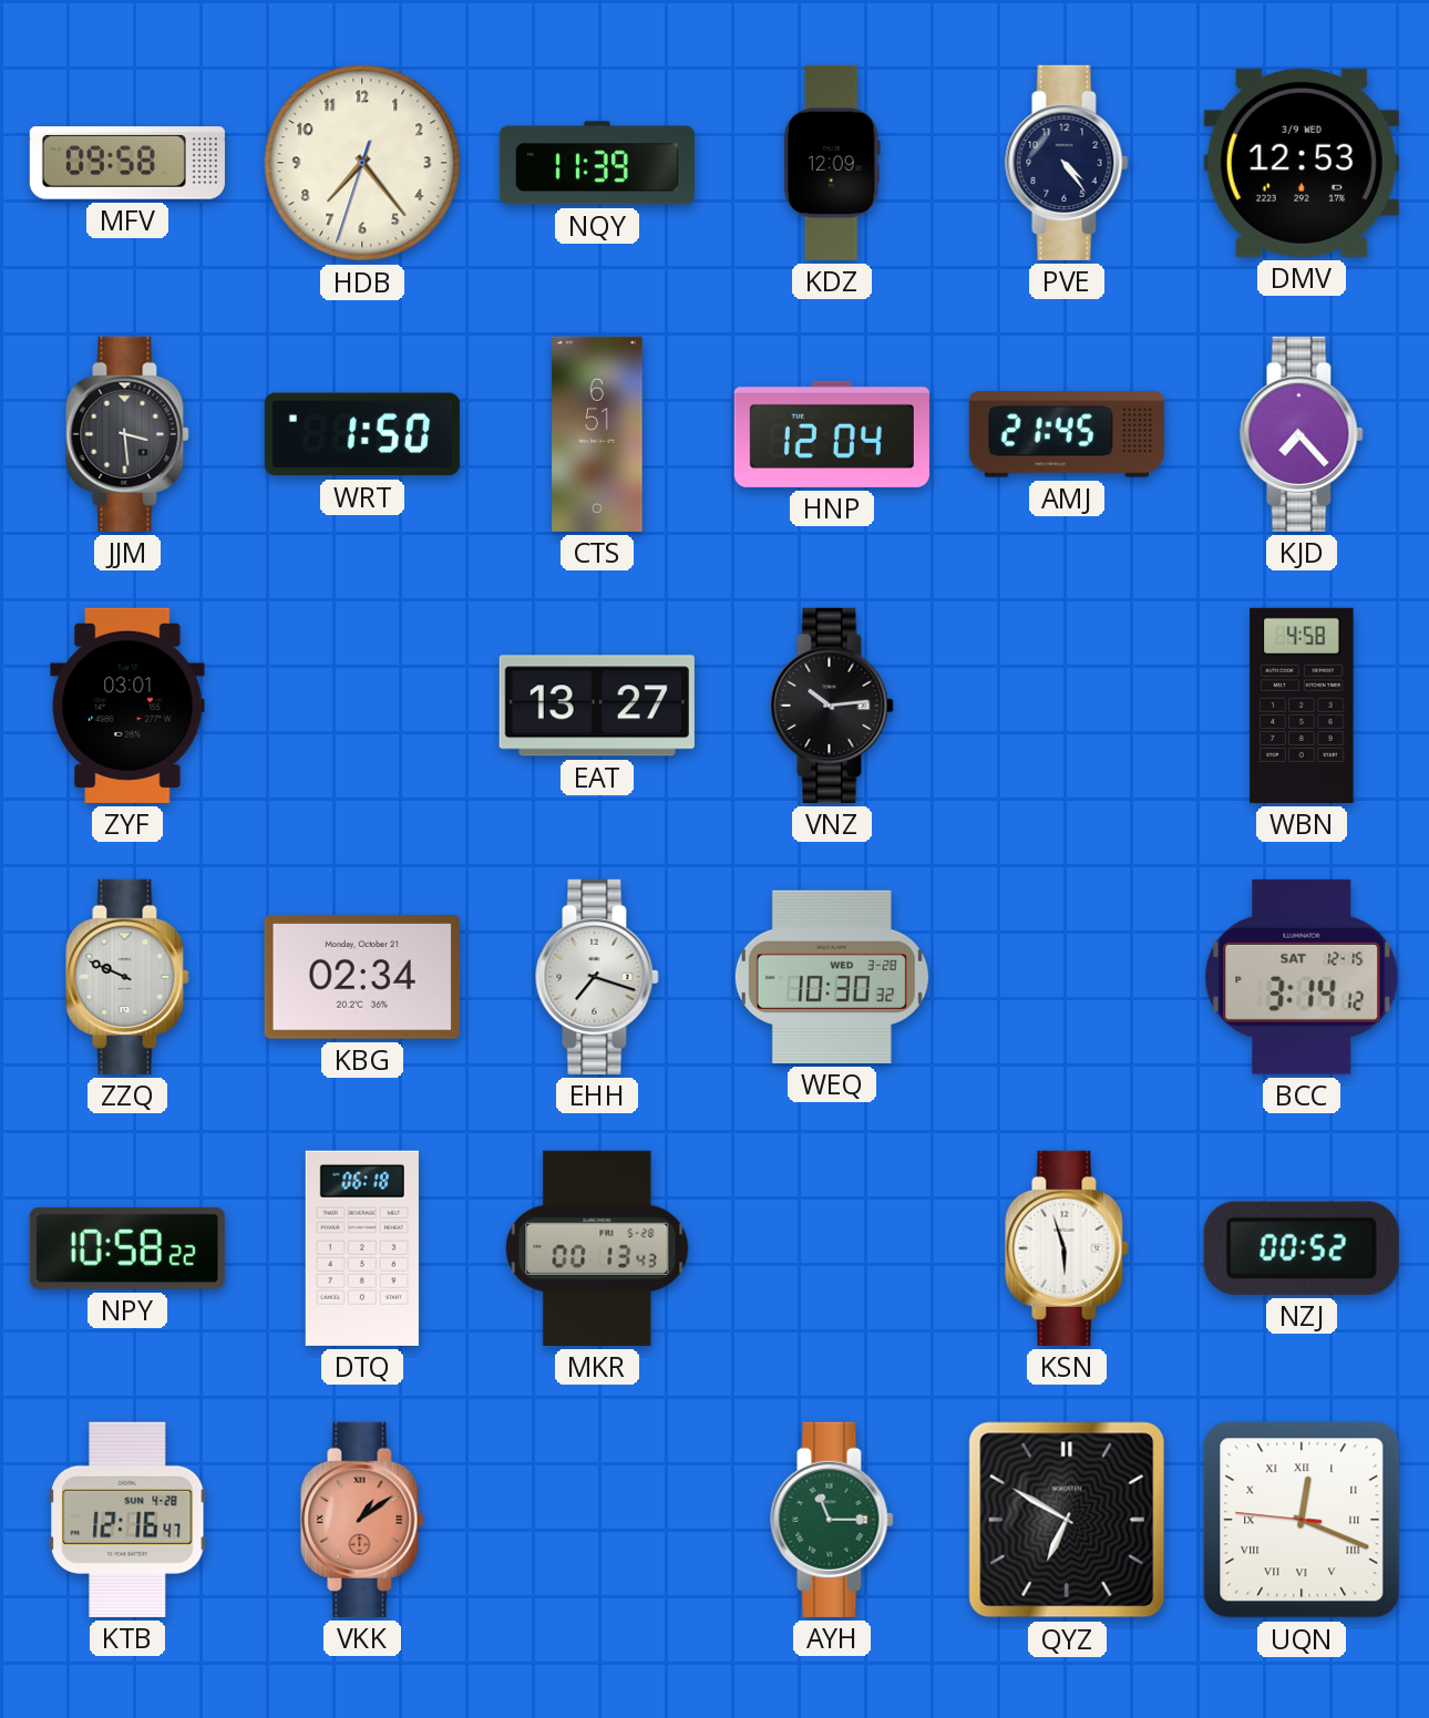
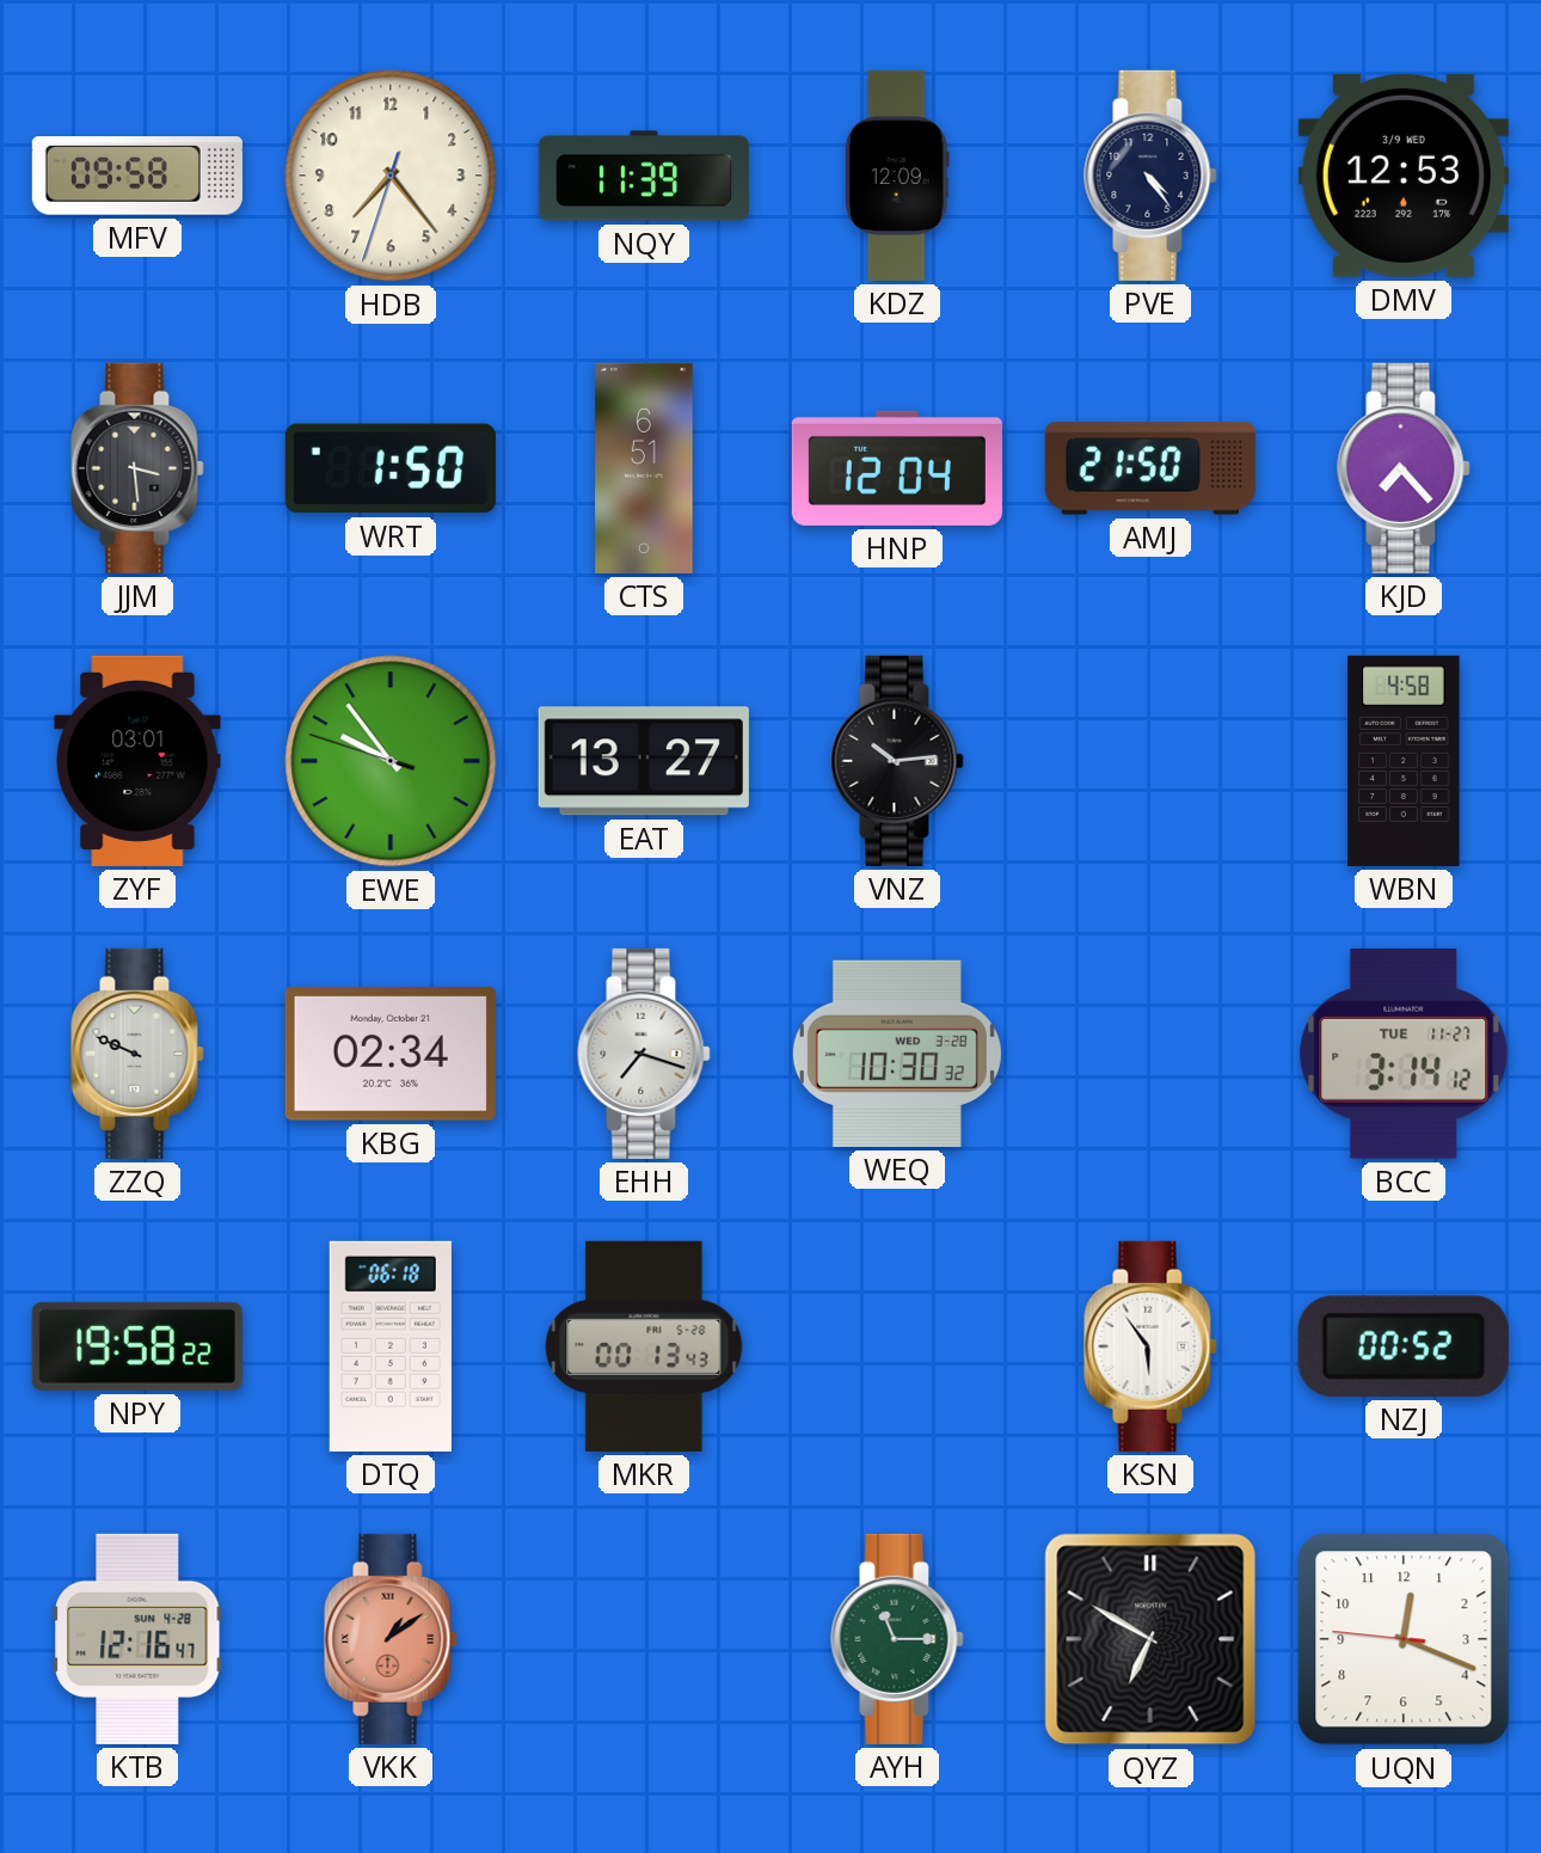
AMJ: 21:45 -> 21:50 (1150, 468)
EWE: none -> 9:53 (391, 761)
BCC date: SAT 12-15 -> TUE 11-27 (1404, 1054)
NPY: 10:58 -> 19:58 (137, 1346)
KSN: 5:57 -> 5:54 (1150, 1346)
UQN numerals: Roman -> Arabic (1404, 1639)
